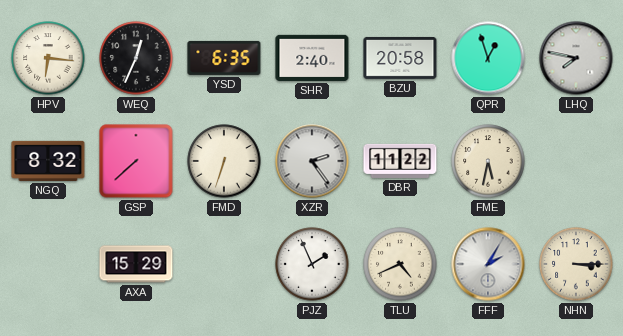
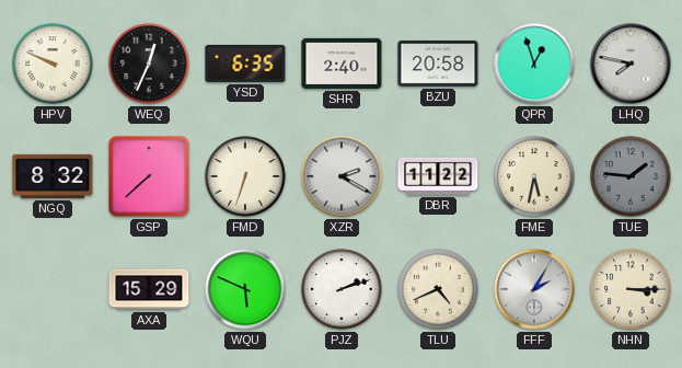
HPV: 6:16 -> 9:49 (53, 64)
XZR: 2:24 -> 2:20 (342, 176)
TUE: none -> 1:46 (631, 176)
WQU: none -> 5:49 (245, 289)
PJZ: 1:56 -> 2:12 (342, 289)
